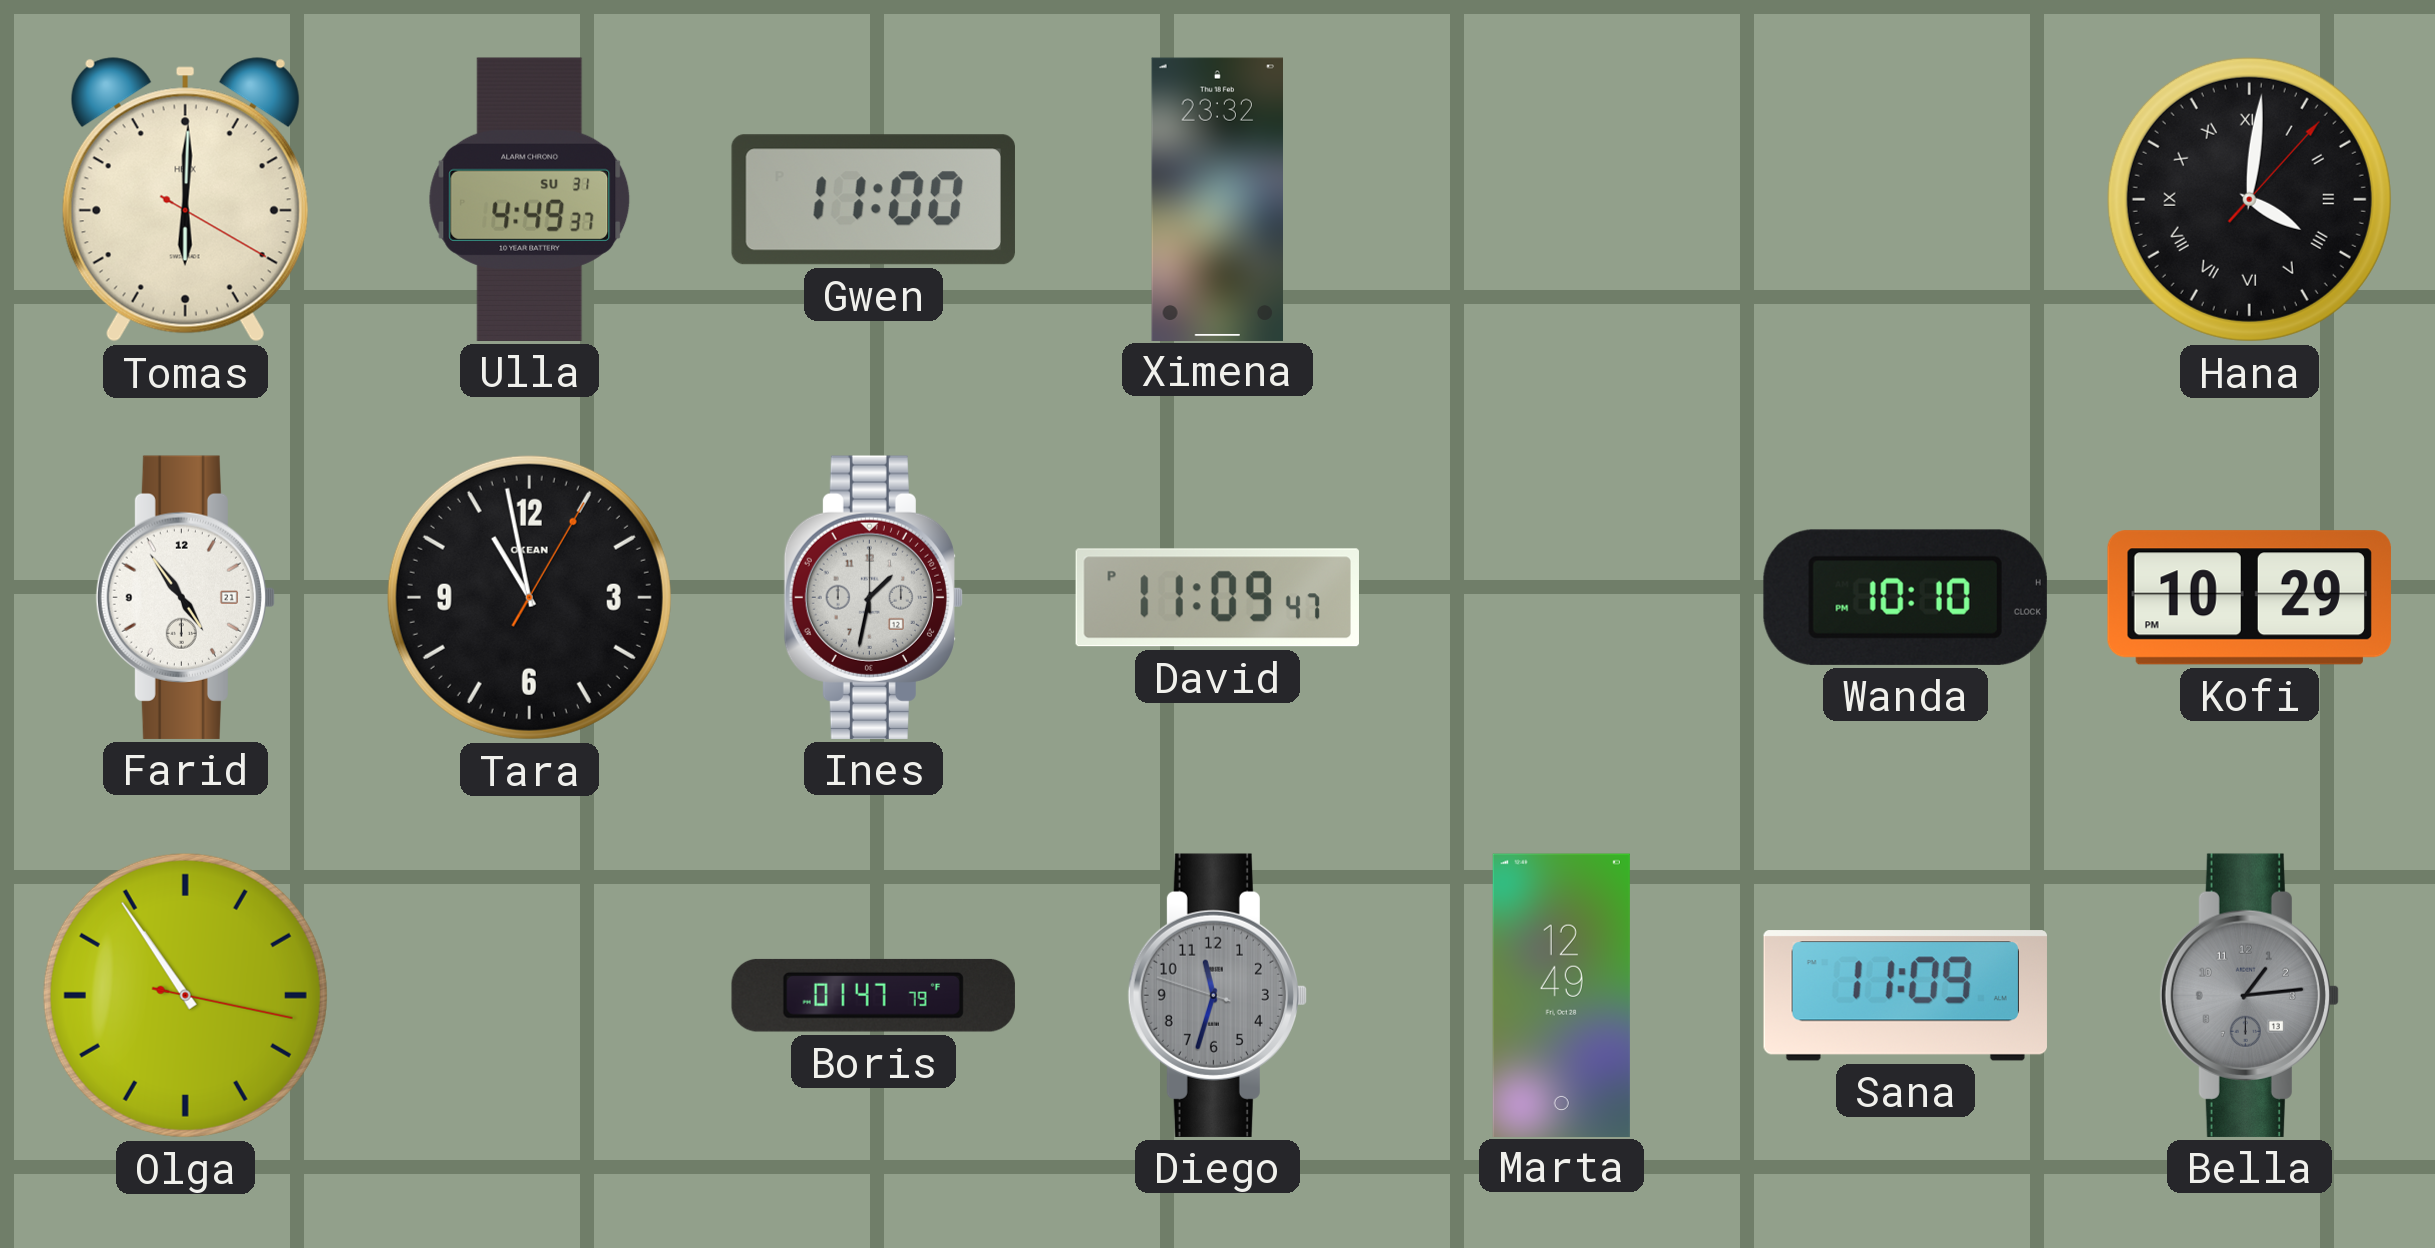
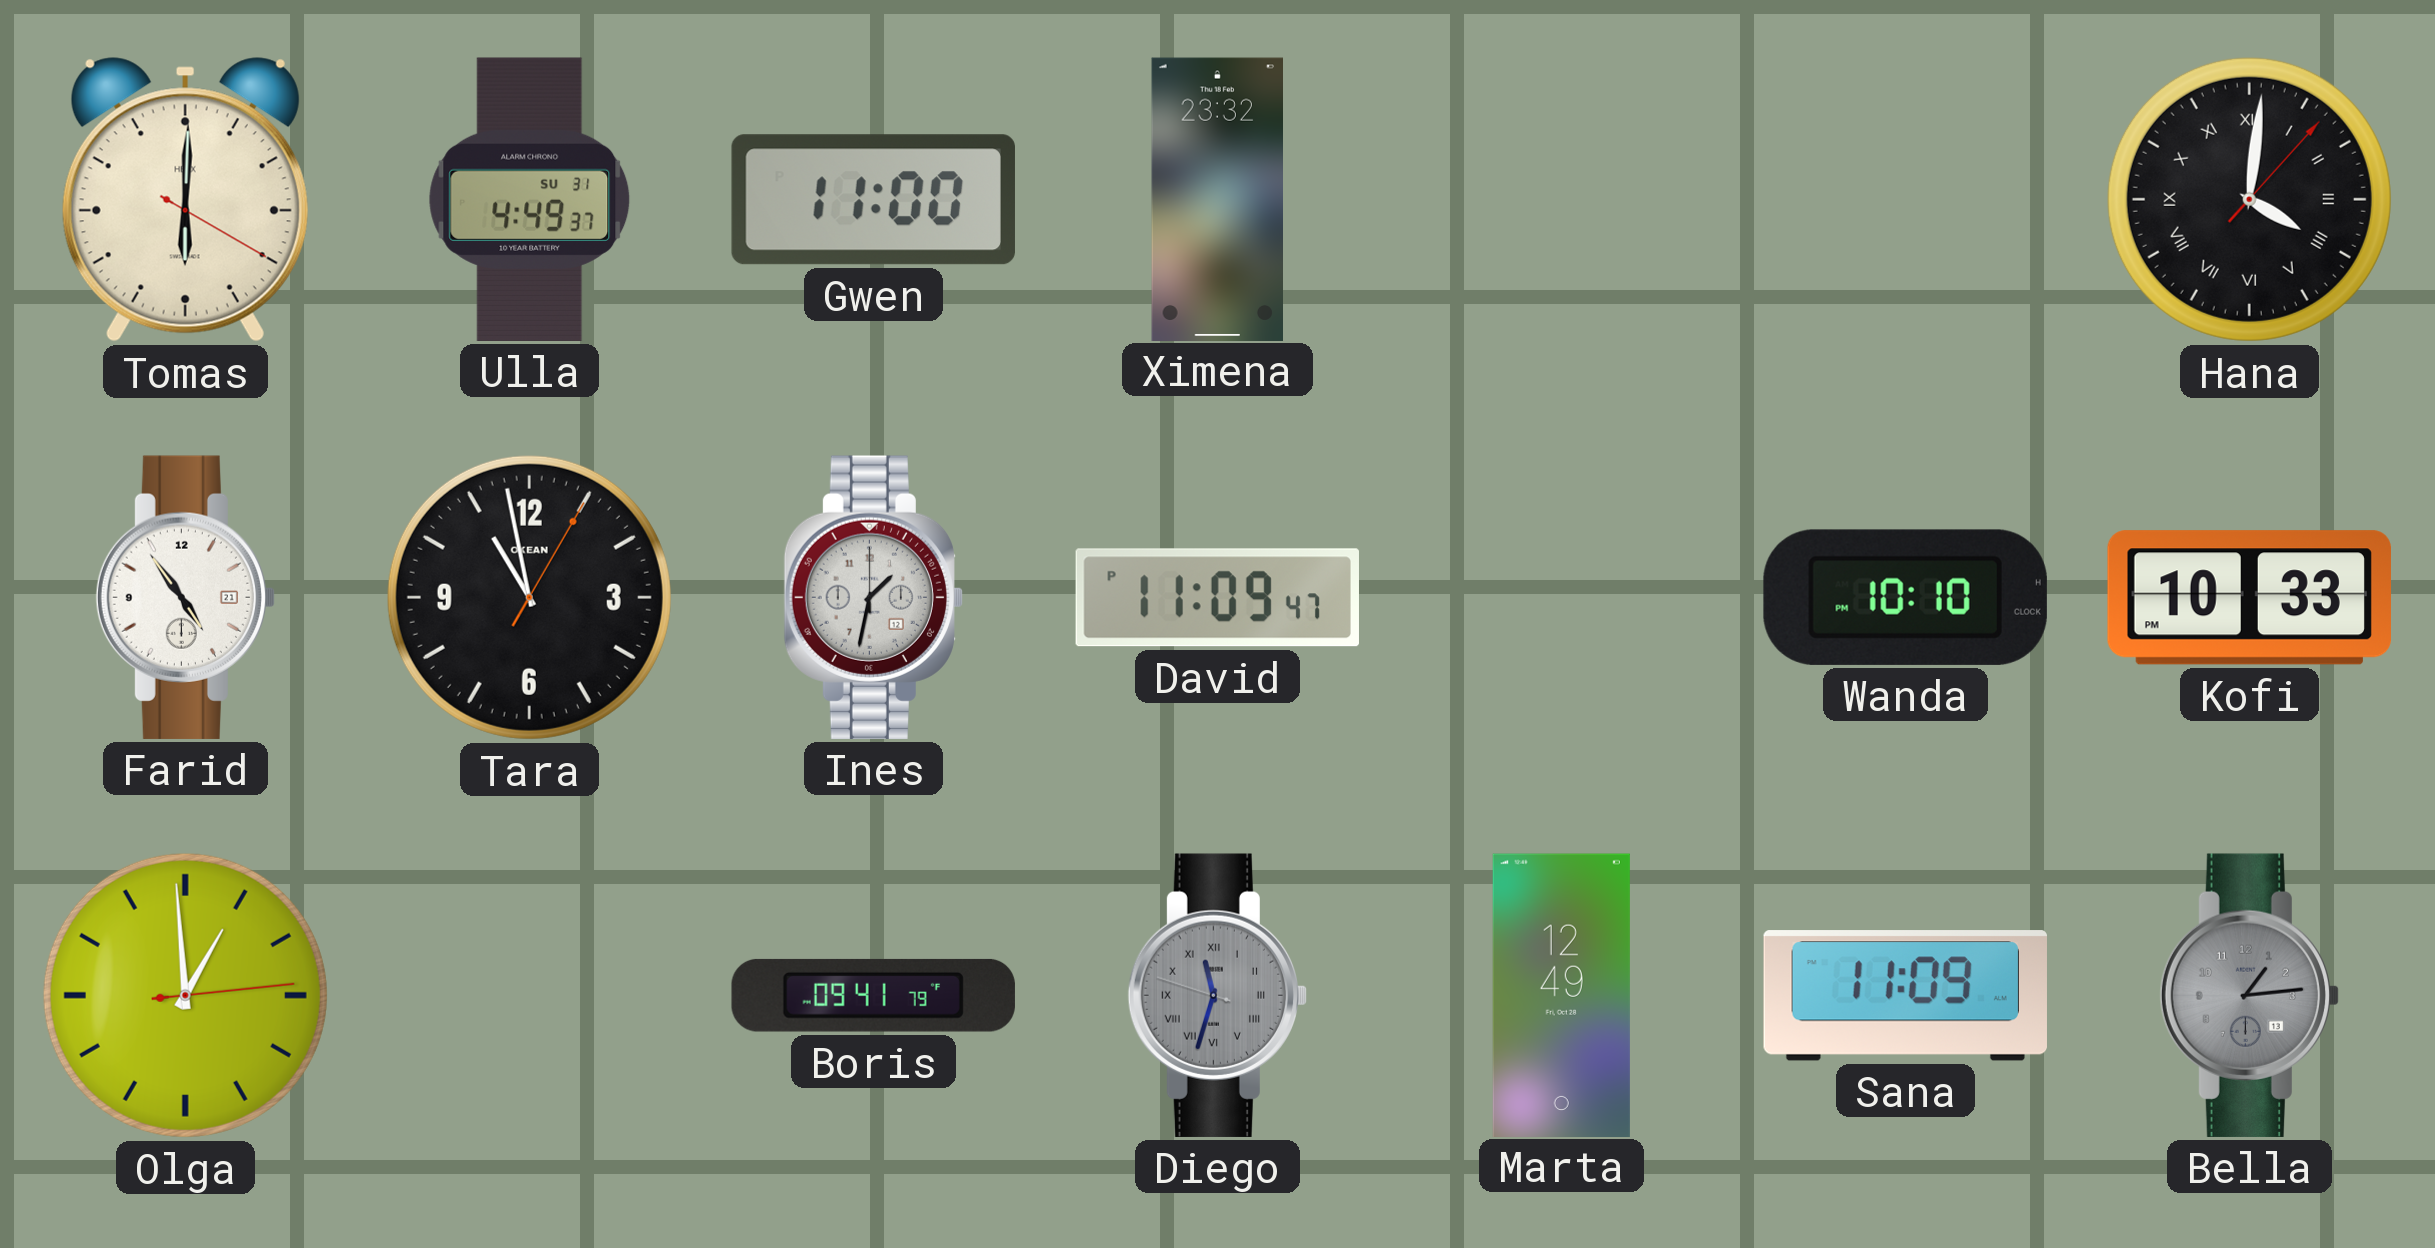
Kofi: 10:29 -> 10:33 (2249, 598)
Olga: 10:54 -> 12:59 (185, 995)
Boris: 01:47 -> 09:41 (873, 995)
Diego numerals: Arabic -> Roman (1217, 995)
